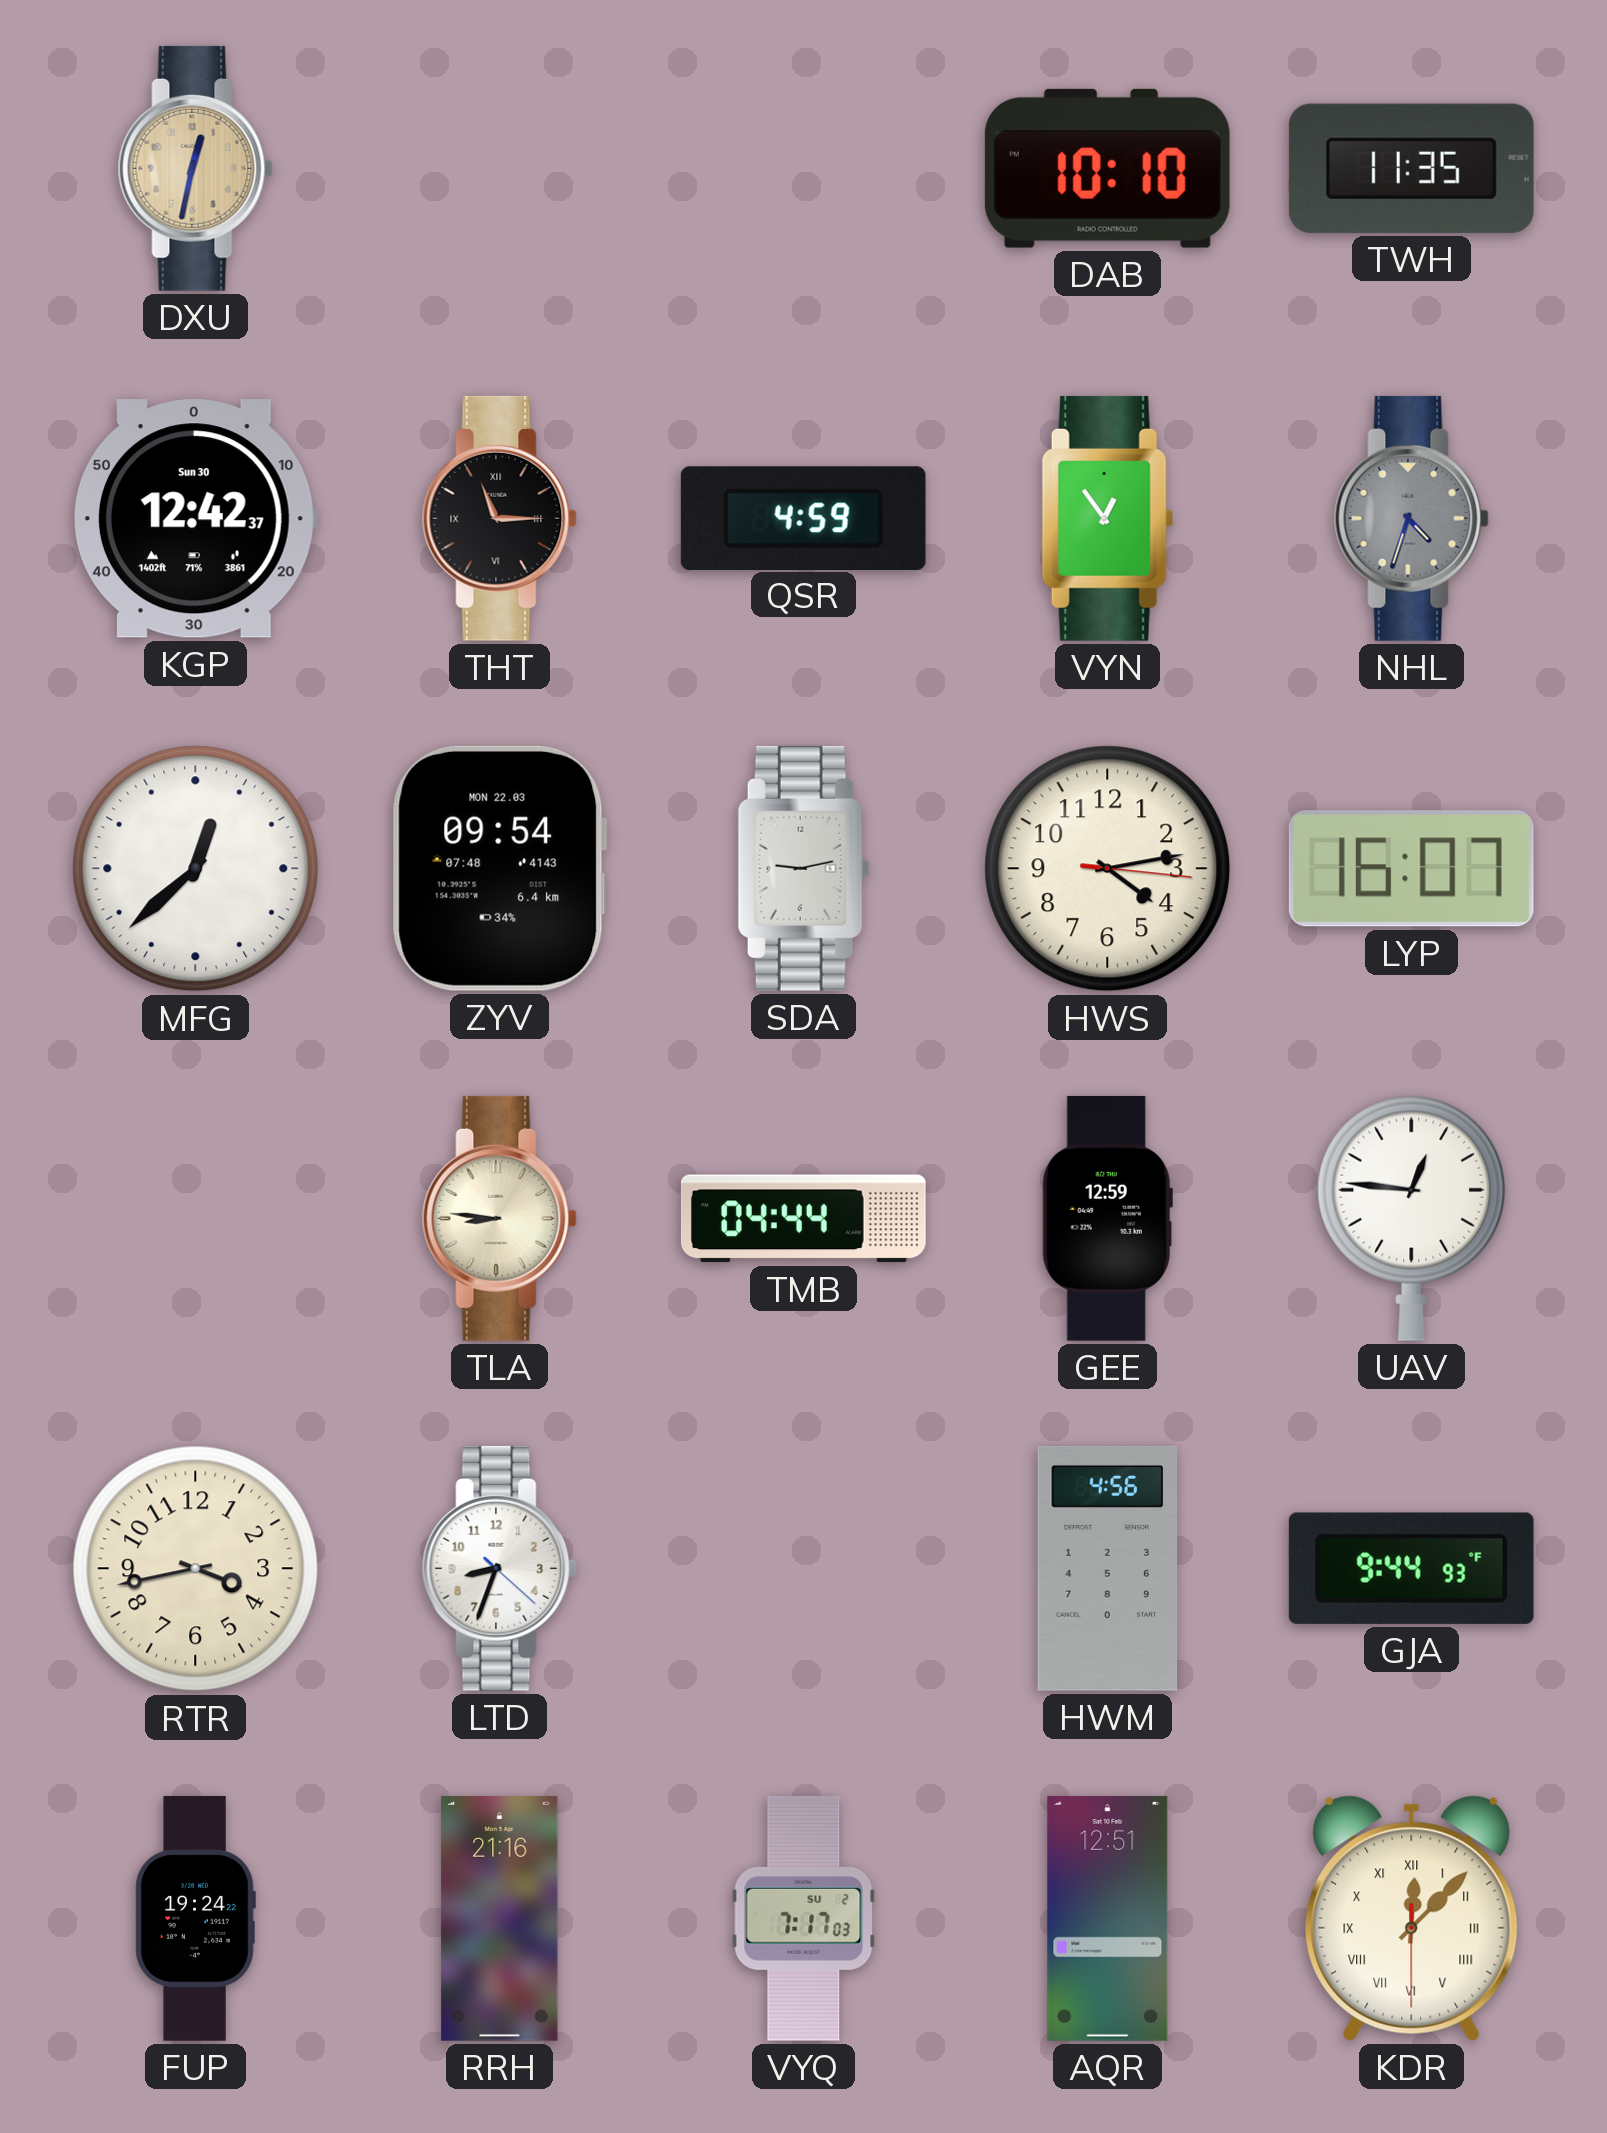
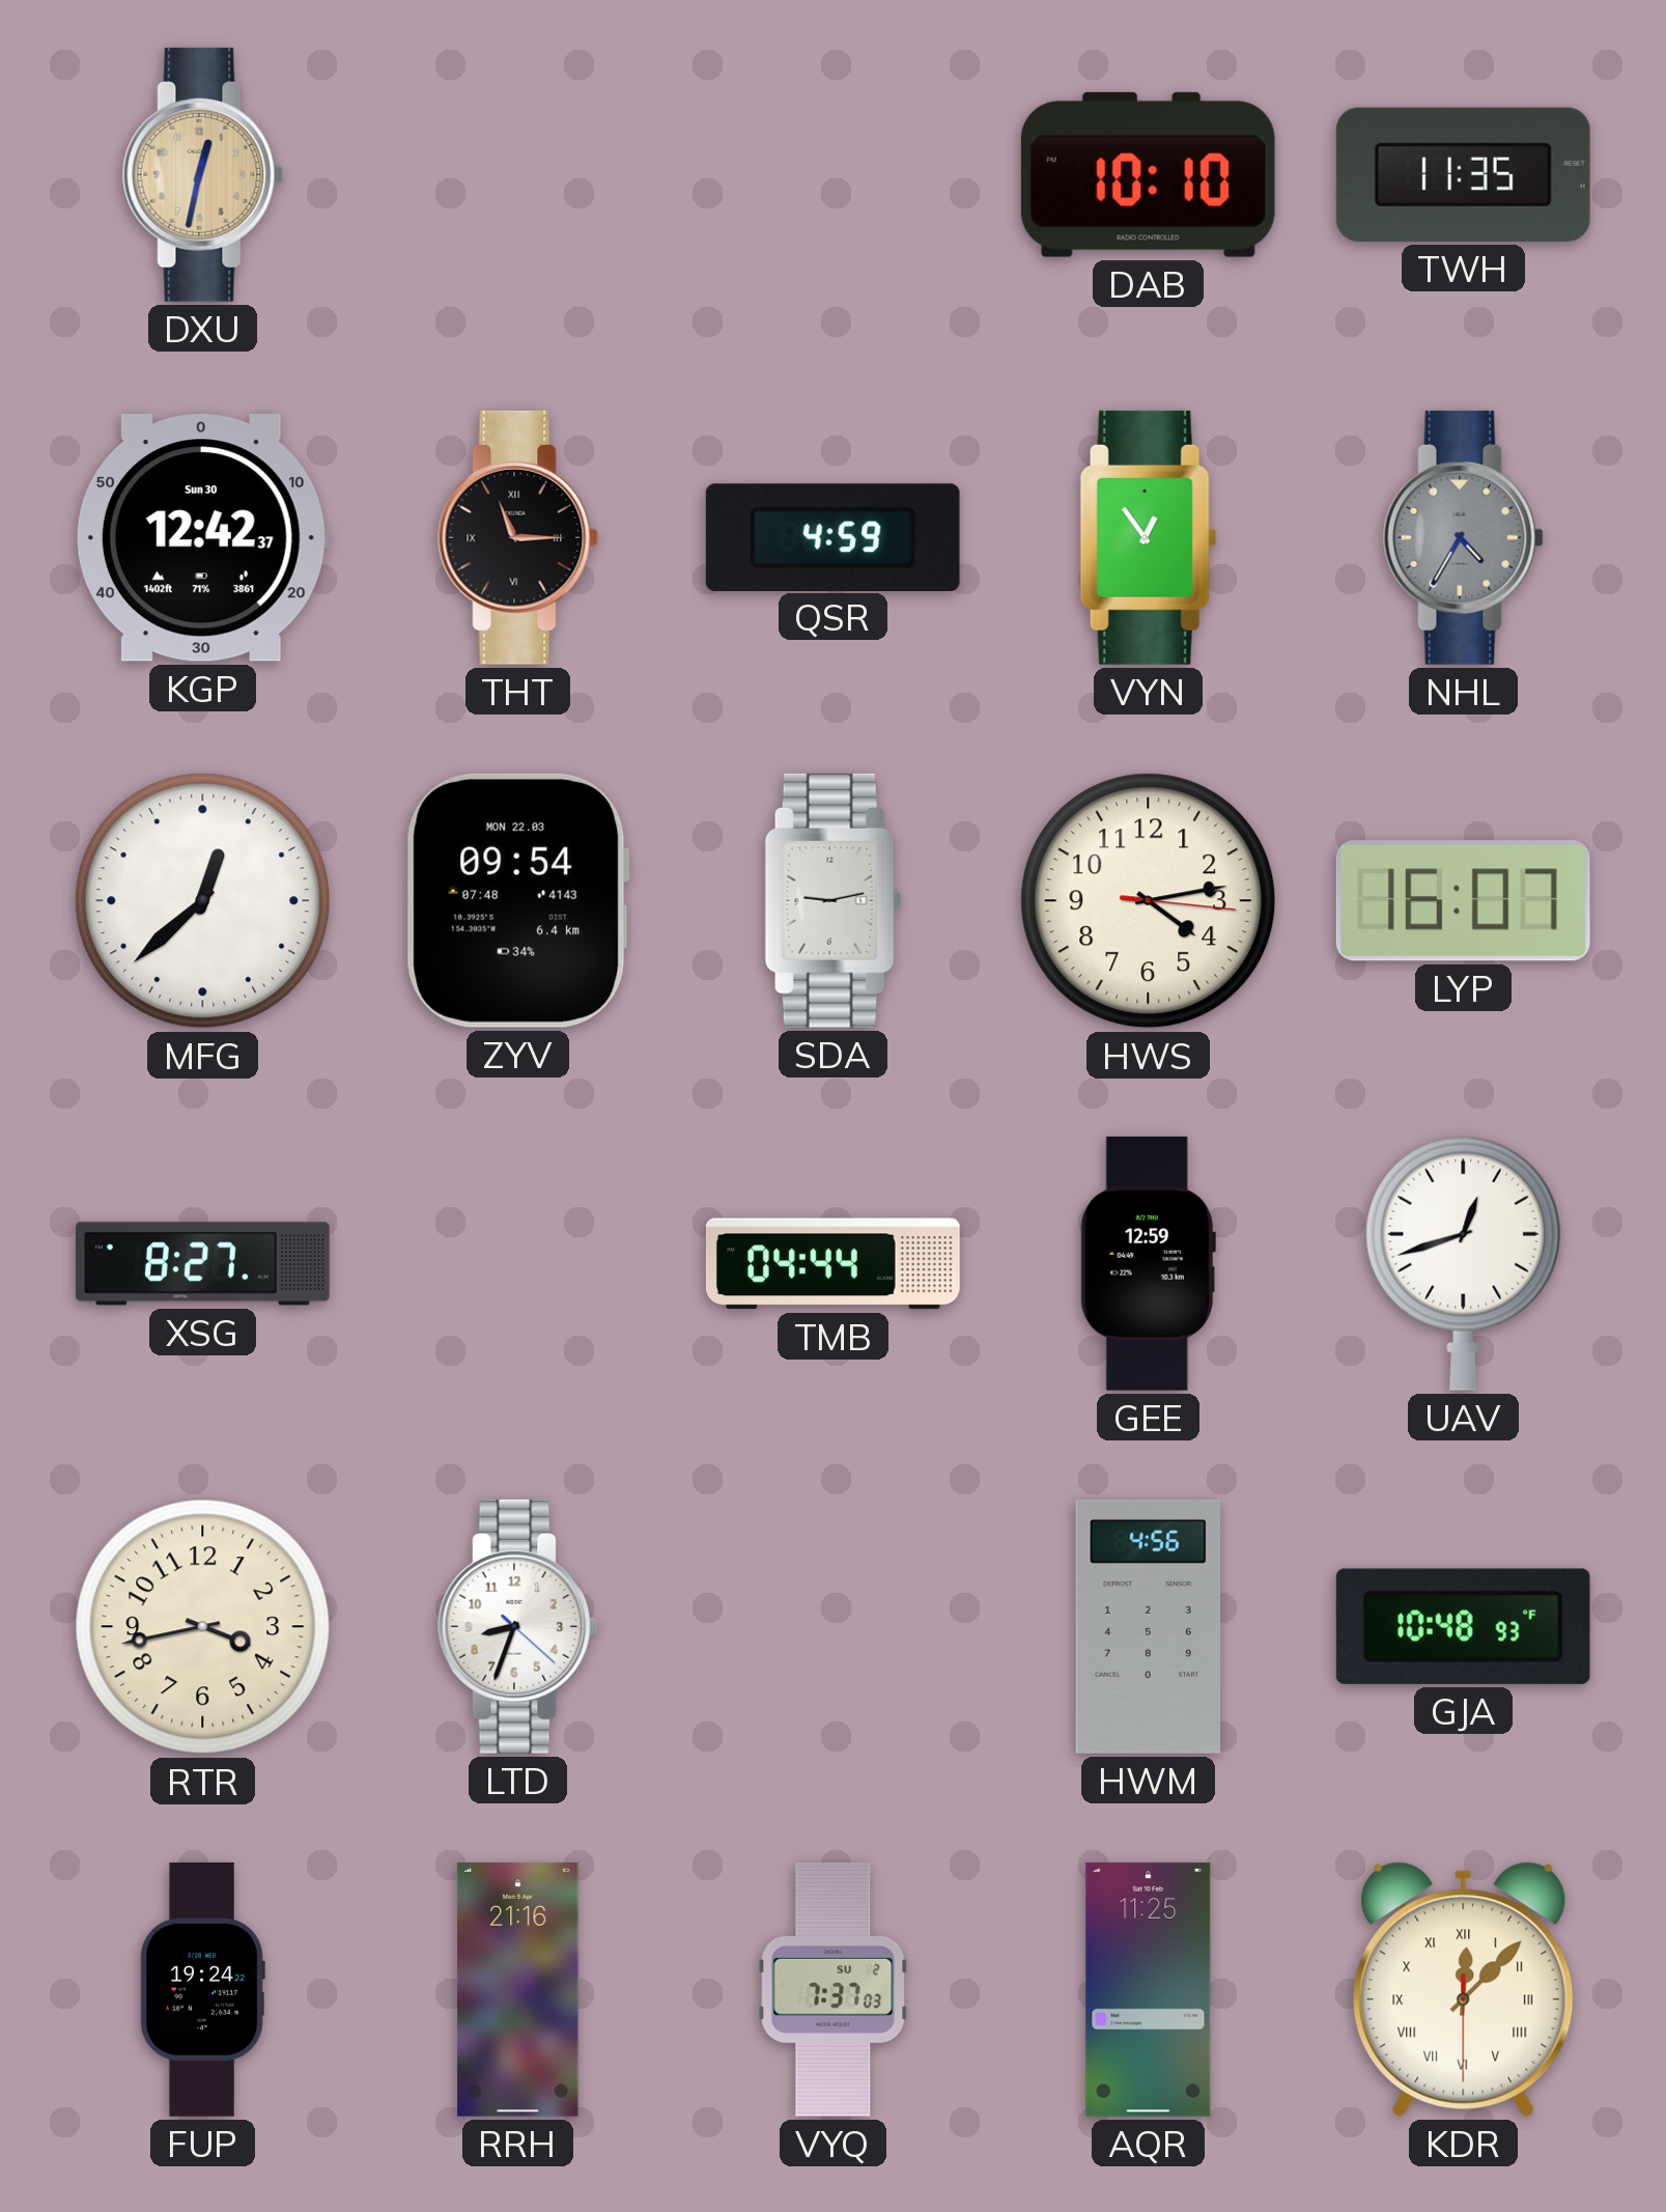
NHL: 4:33 -> 4:35 (1463, 537)
XSG: none -> 8:27 (202, 1264)
TLA: 8:46 -> none (499, 1218)
UAV: 12:46 -> 12:42 (1464, 1263)
GJA: 9:44 -> 10:48 (1463, 1626)
VYQ: 7:17 -> 7:37 (834, 1989)
AQR: 12:51 -> 11:25 (1149, 1989)
